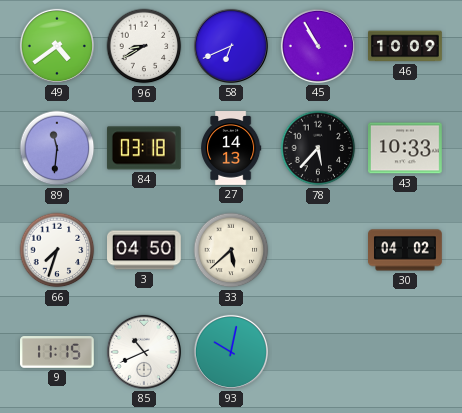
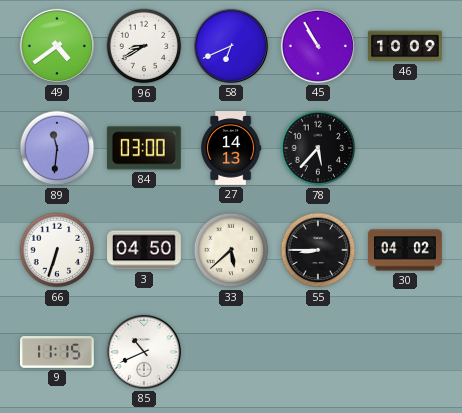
84: 03:18 -> 03:00 (144, 148)
43: 10:33 -> none (406, 148)
66: 7:33 -> 6:33 (57, 250)
55: none -> 8:45 (318, 250)
93: 10:02 -> none (231, 352)
